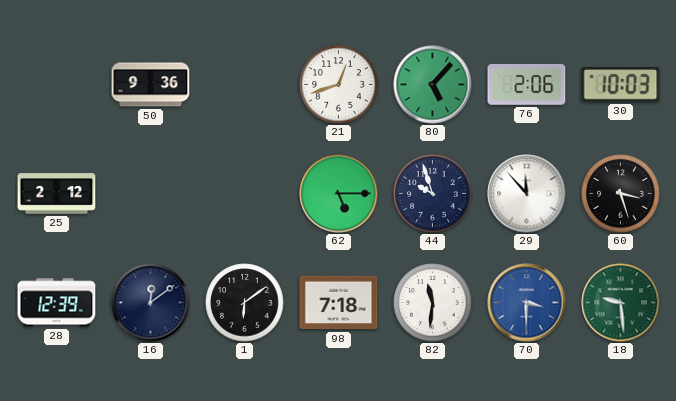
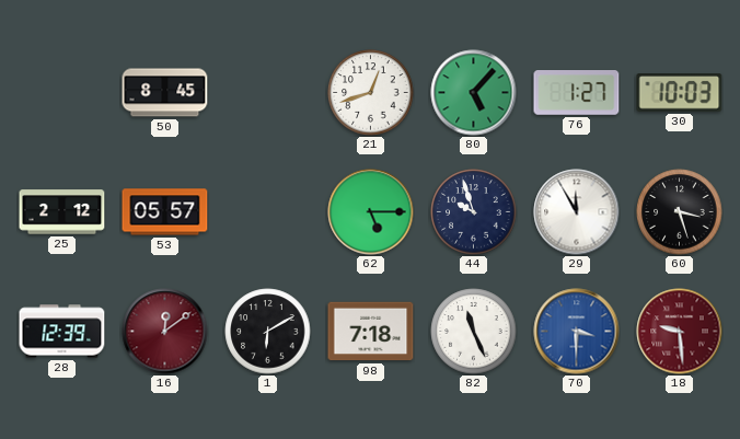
50: 9:36 -> 8:45 (165, 93)
76: 2:06 -> 1:27 (577, 93)
53: none -> 05:57 (165, 212)
29: 11:53 -> 11:55 (577, 212)
16 dial: navy -> burgundy (165, 332)
1: 6:09 -> 6:10 (268, 332)
82: 11:31 -> 11:26 (474, 332)
18 dial: green -> burgundy (680, 332)
